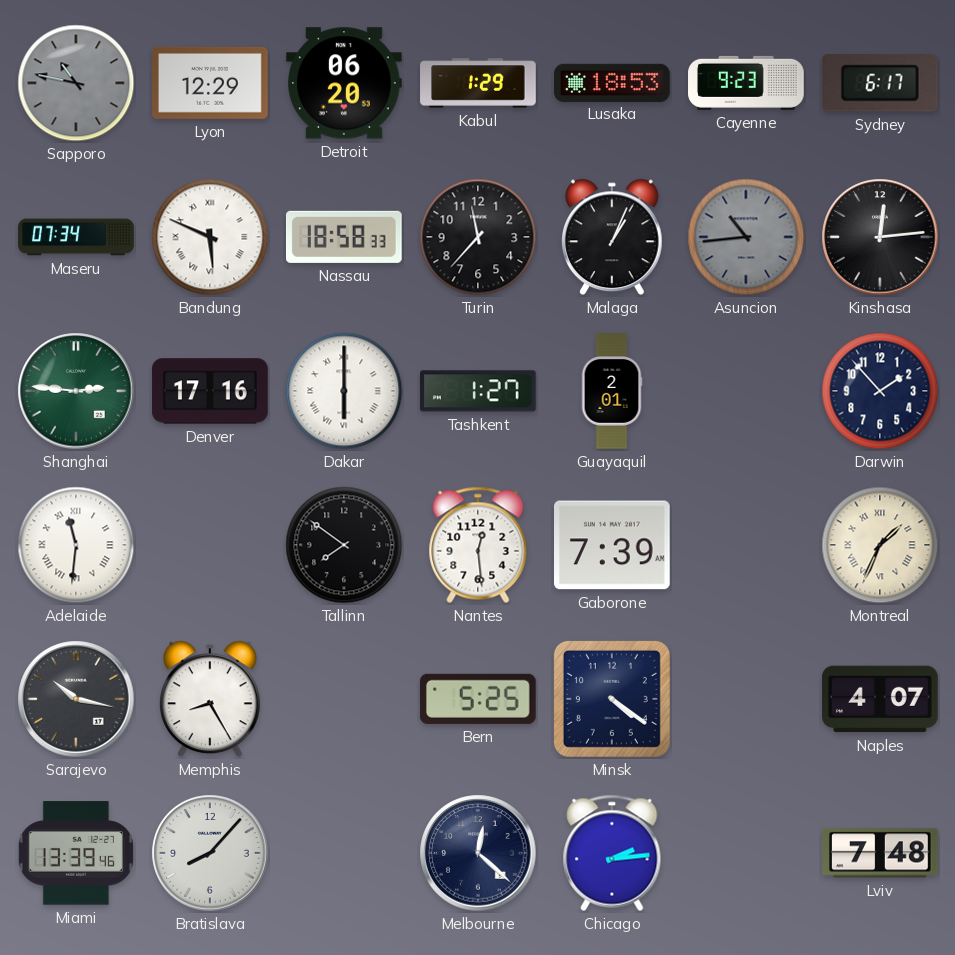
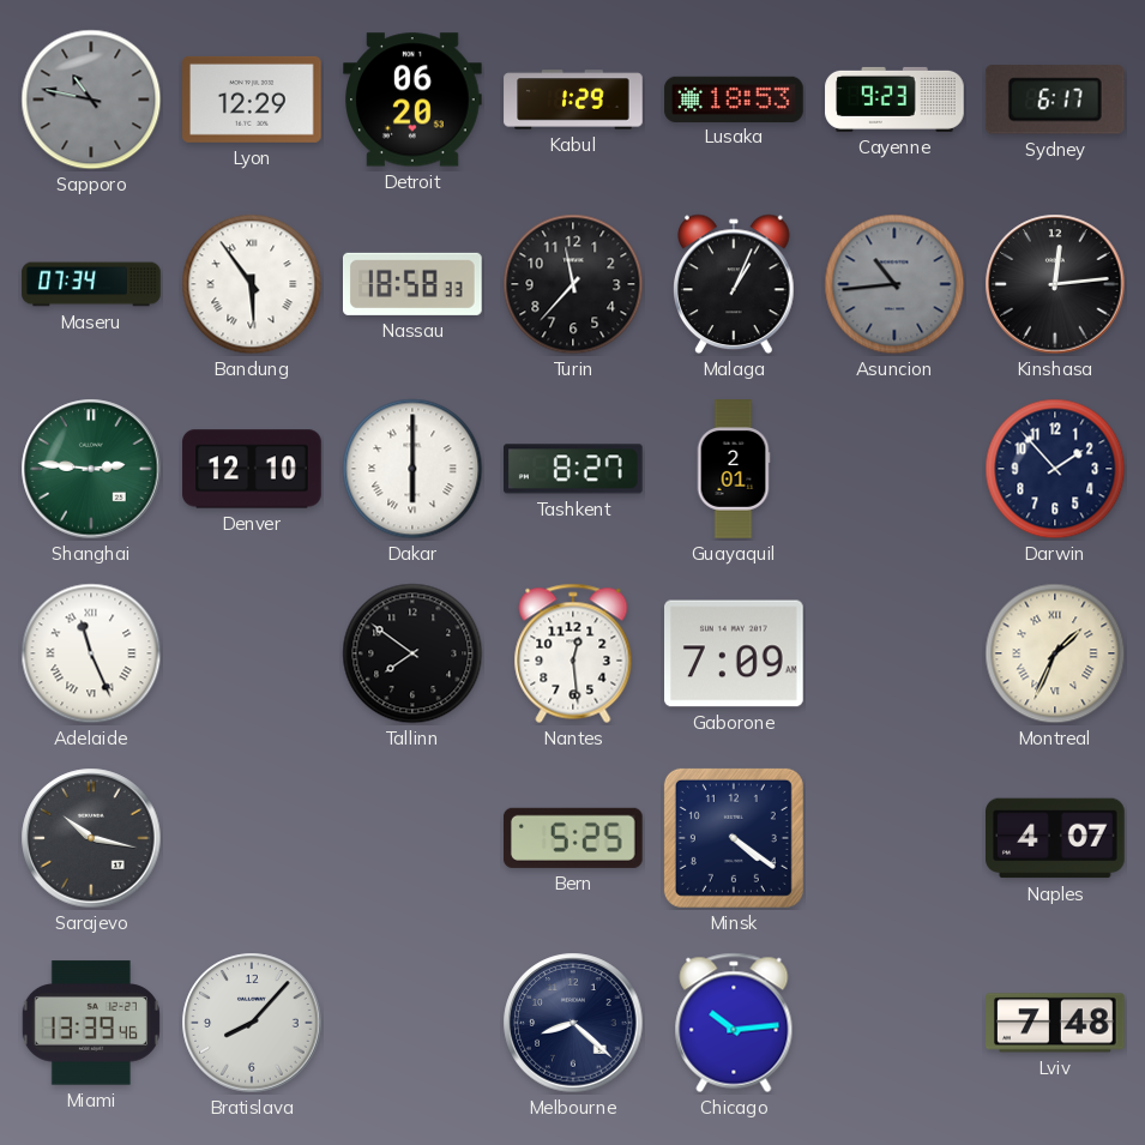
Bandung: 5:49 -> 5:54 (252, 284)
Denver: 17:16 -> 12:10 (252, 469)
Tashkent: 1:27 -> 8:27 (573, 469)
Adelaide: 11:31 -> 11:26 (91, 653)
Gaborone: 7:39 -> 7:09 (735, 653)
Memphis: 8:25 -> none (211, 699)
Melbourne: 12:22 -> 8:22 (573, 1023)
Chicago: 2:14 -> 10:14 (734, 1023)
